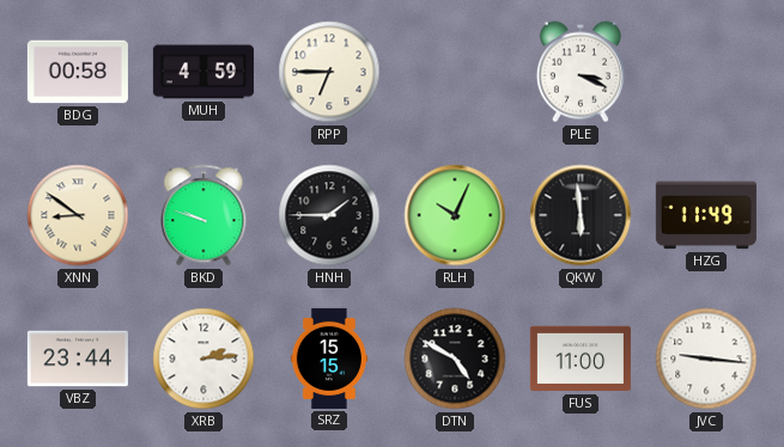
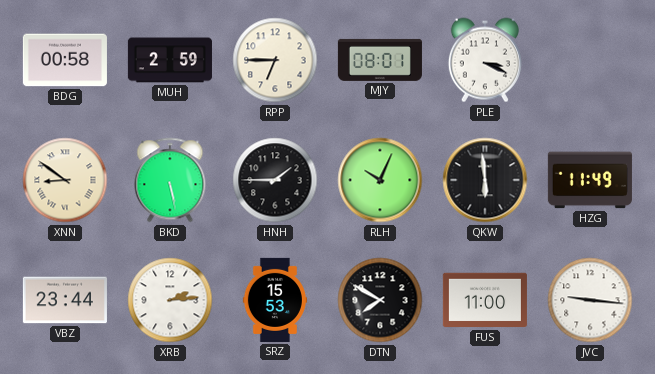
MUH: 4:59 -> 2:59 (170, 60)
MJY: none -> 08:01 (380, 60)
BKD: 9:48 -> 5:28 (170, 180)
SRZ: 15:15 -> 15:53 (274, 300)
DTN: 4:50 -> 7:50 (380, 300)
